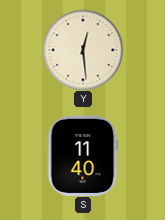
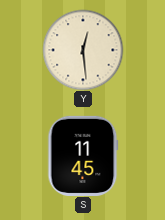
S: 11:40 -> 11:45 (83, 156)
